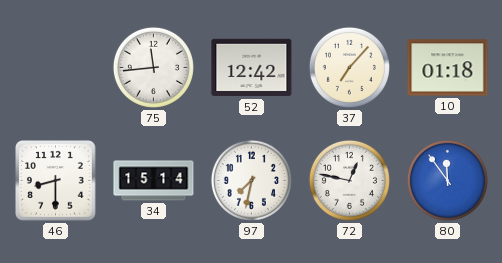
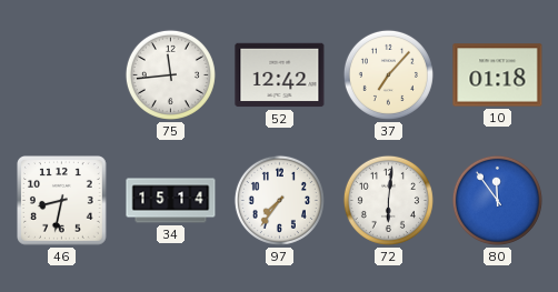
46: 8:30 -> 8:32 (62, 201)
97: 7:32 -> 7:36 (279, 200)
72: 12:47 -> 6:01 (388, 200)
